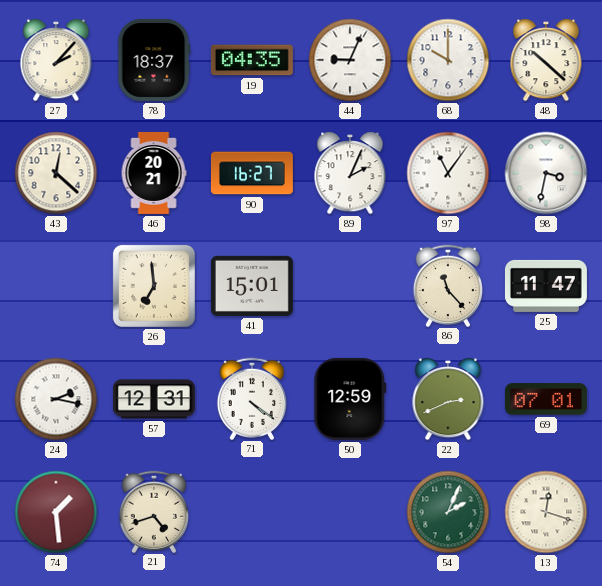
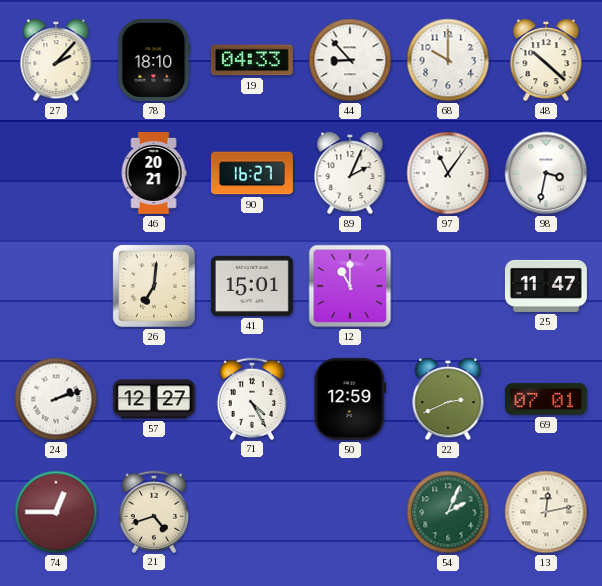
78: 18:37 -> 18:10 (154, 60)
19: 04:35 -> 04:33 (252, 60)
44: 9:04 -> 8:53 (350, 60)
43: 12:22 -> none (56, 173)
26: 6:59 -> 7:01 (154, 286)
12: none -> 11:00 (350, 286)
86: 11:23 -> none (447, 285)
24: 2:17 -> 2:12 (56, 399)
57: 12:31 -> 12:27 (154, 399)
71: 4:21 -> 4:25 (251, 398)
74: 1:29 -> 12:45 (56, 512)
13: 12:18 -> 12:13 (546, 512)
